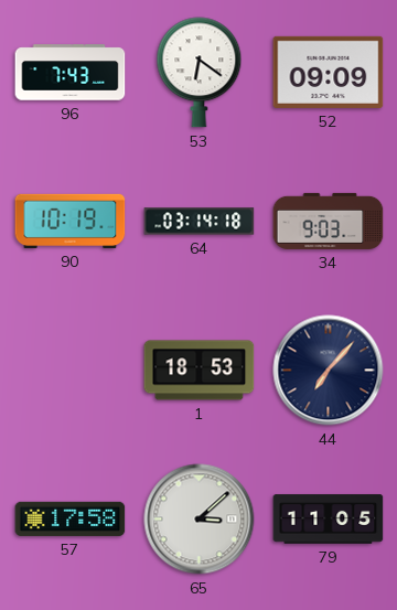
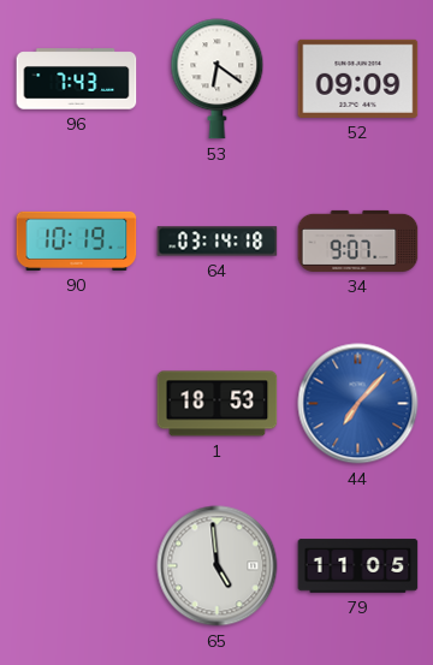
34: 9:03 -> 9:07 (358, 241)
44 dial: navy -> blue (358, 404)
57: 17:58 -> none (71, 518)
65: 3:08 -> 4:59 (218, 566)
